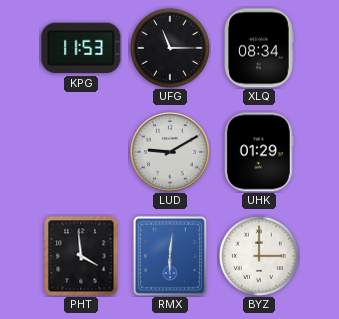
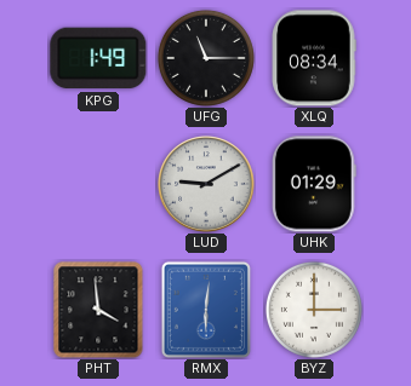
KPG: 11:53 -> 1:49 (98, 58)
